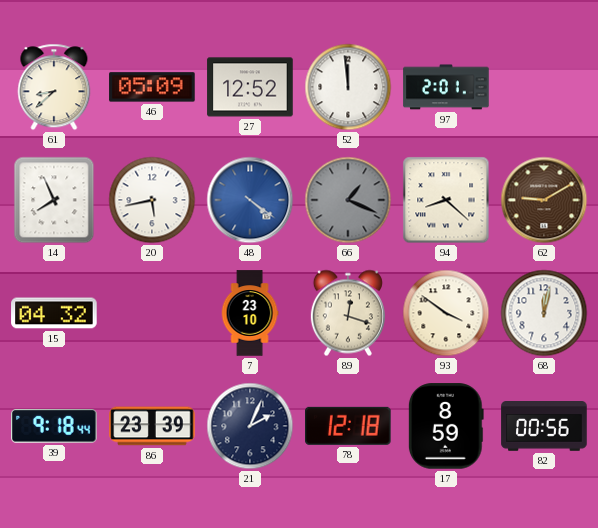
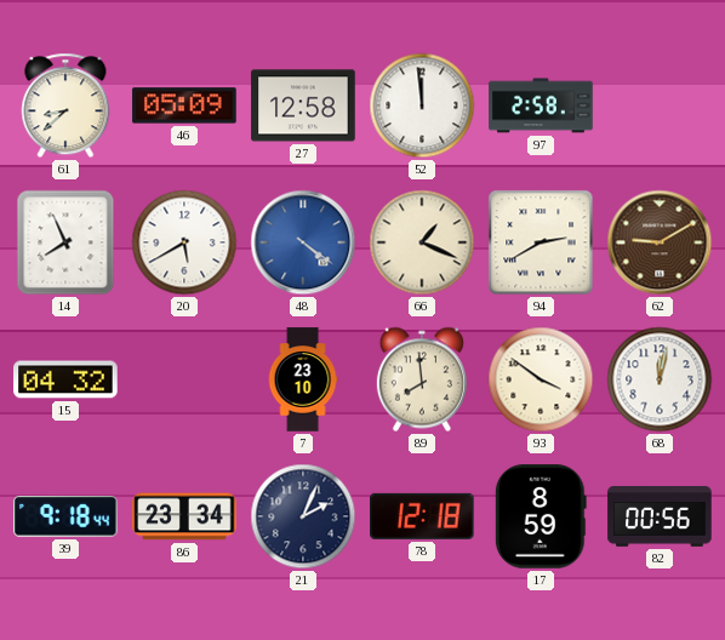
27: 12:52 -> 12:58 (303, 105)
97: 2:01 -> 2:58 (541, 105)
20: 5:43 -> 5:40 (184, 242)
66 dial: grey -> cream (422, 242)
94: 8:22 -> 2:40 (541, 242)
89: 12:18 -> 7:59 (422, 379)
86: 23:39 -> 23:34 (184, 516)
